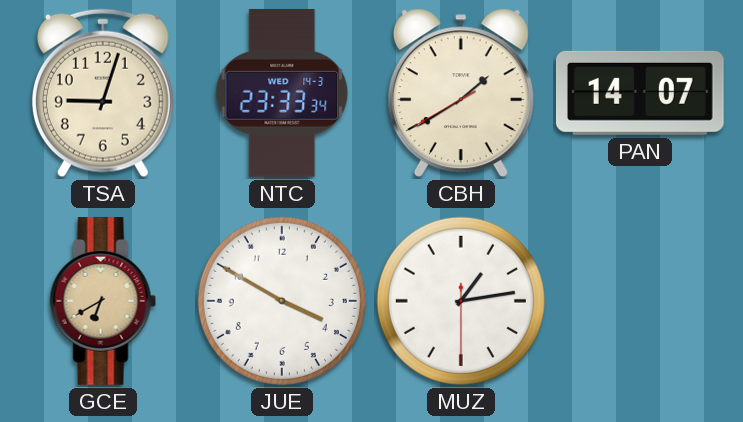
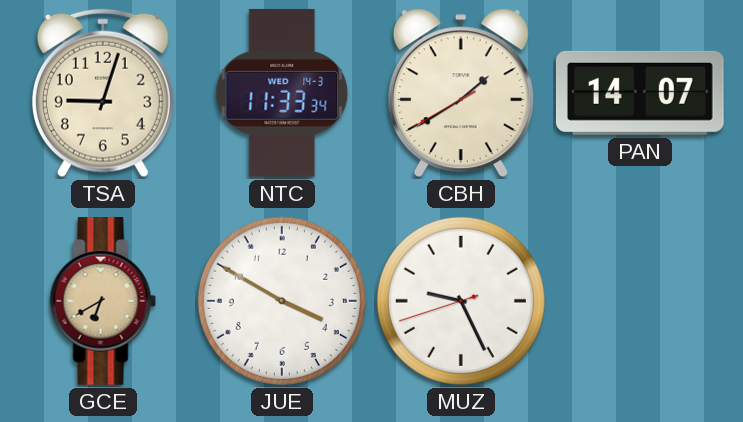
NTC: 23:33 -> 11:33 (282, 93)
MUZ: 1:13 -> 9:25 (461, 301)
